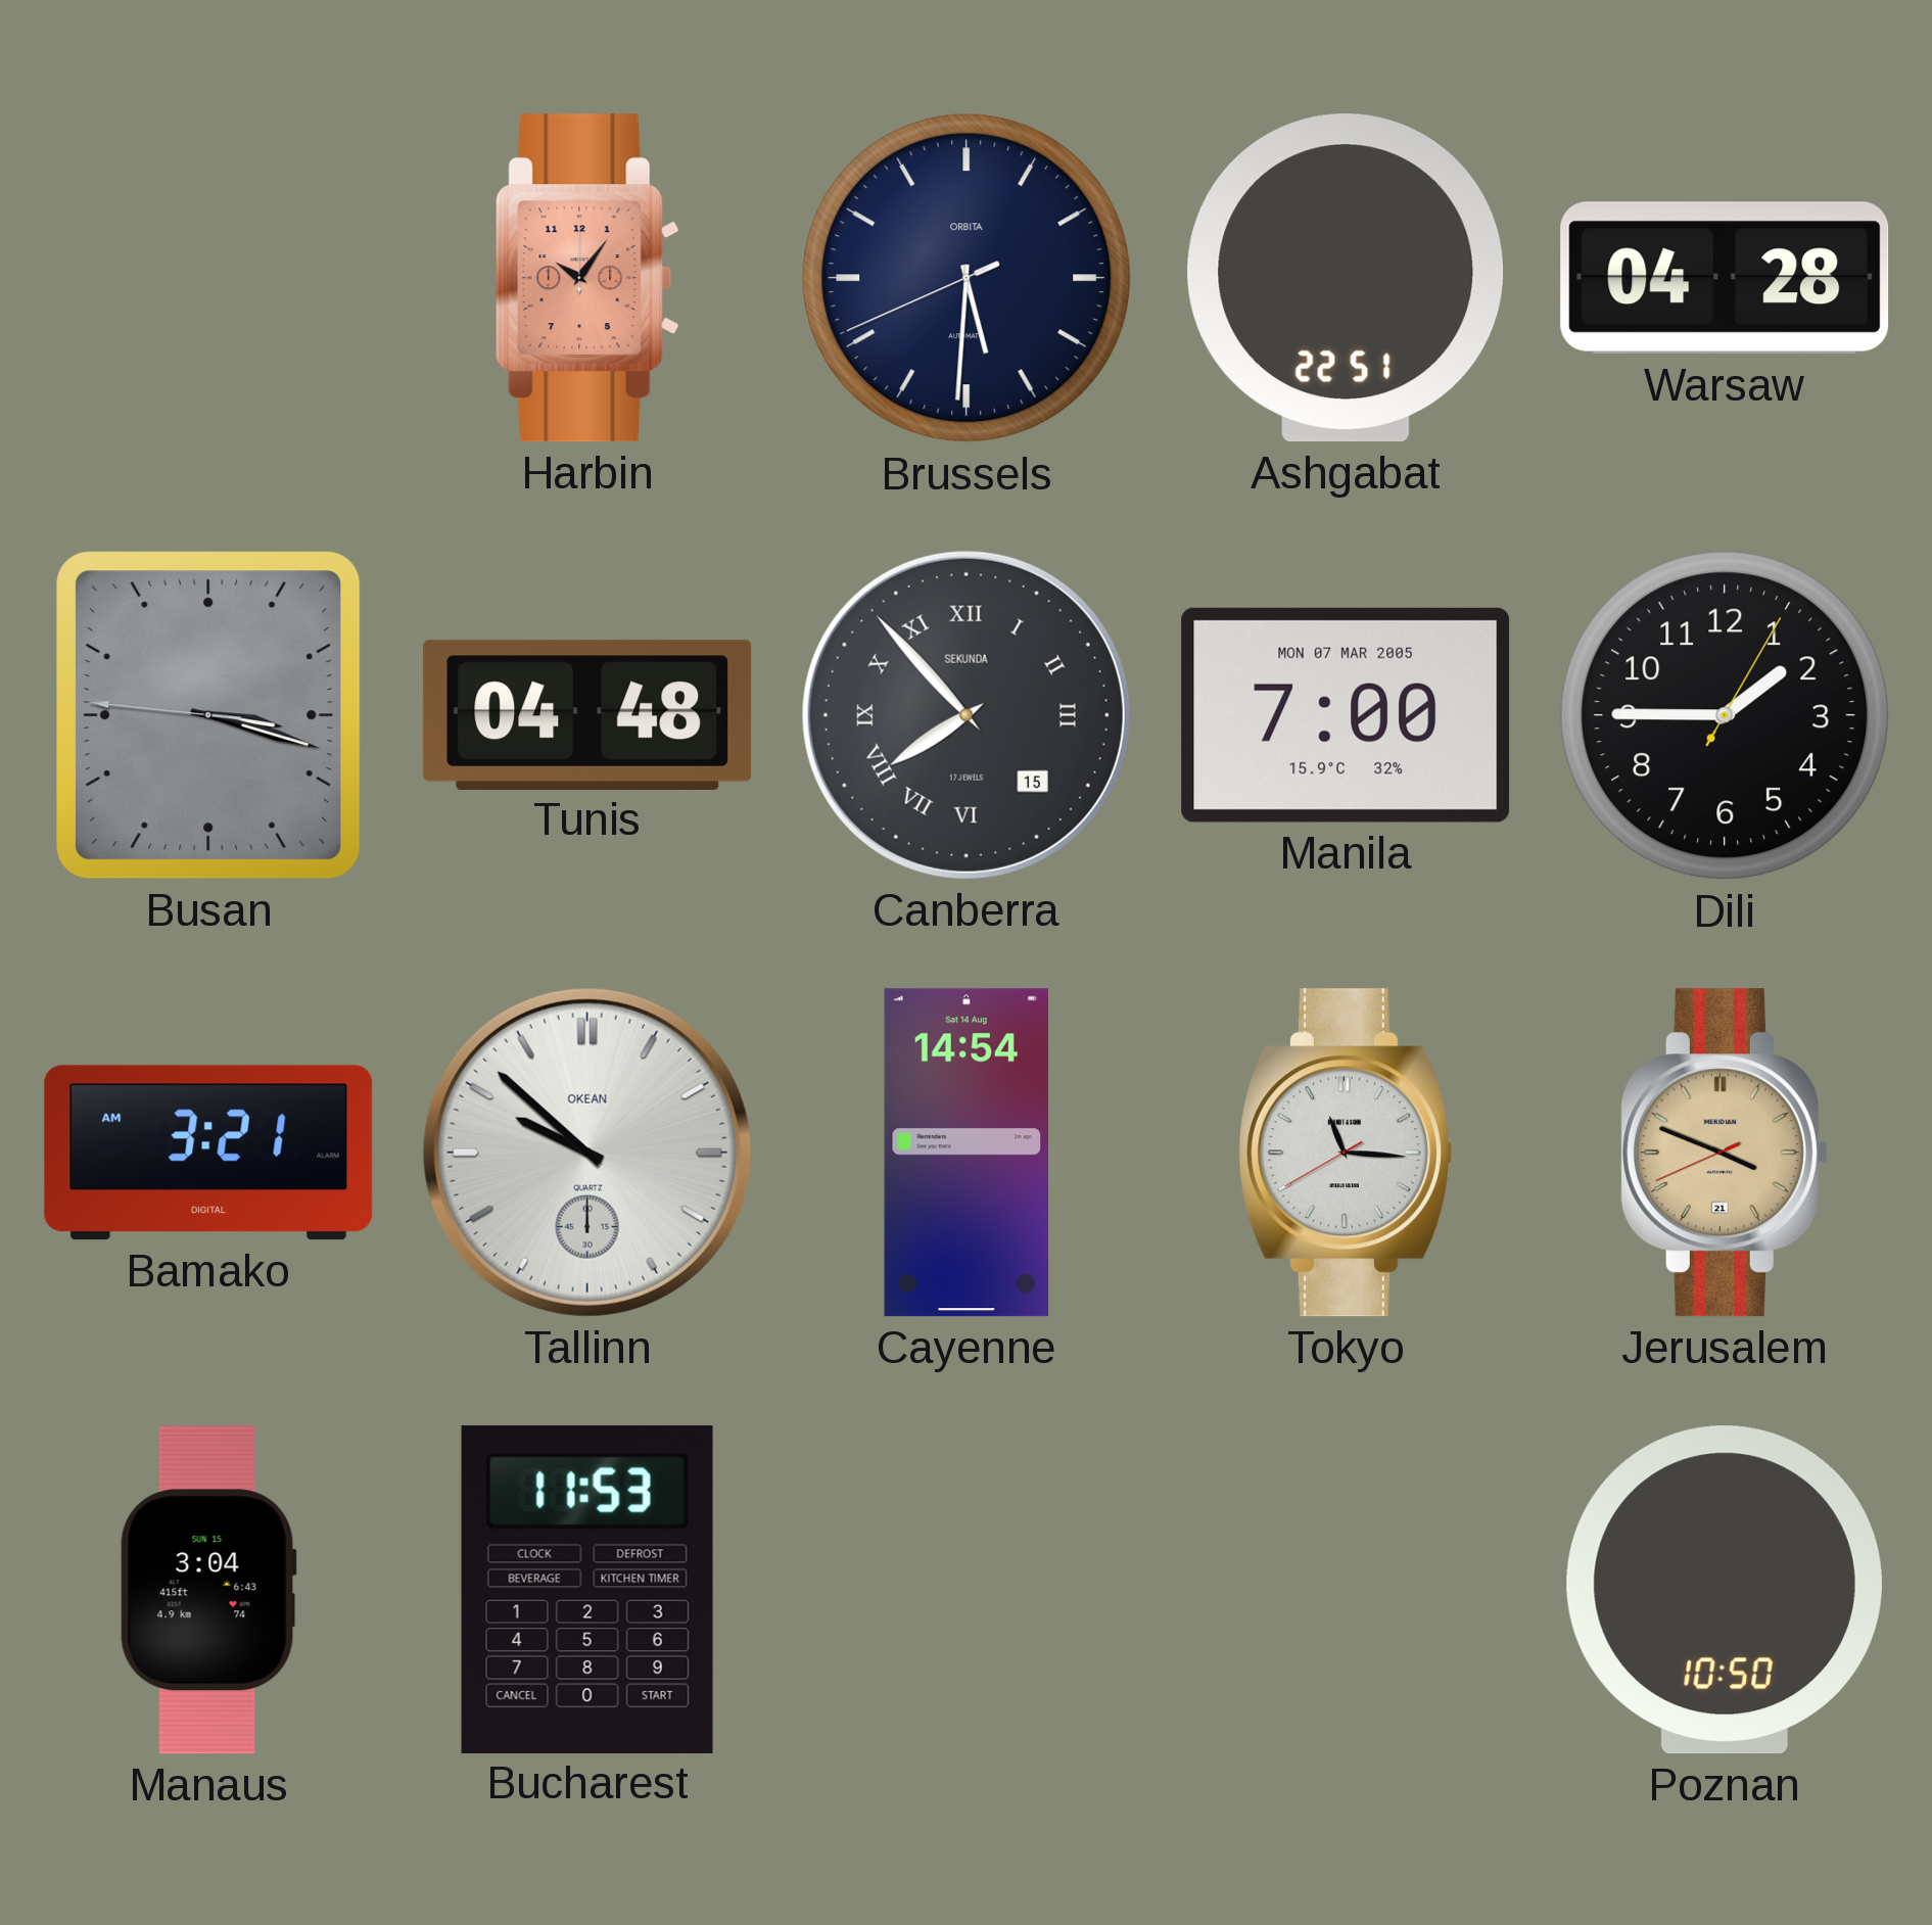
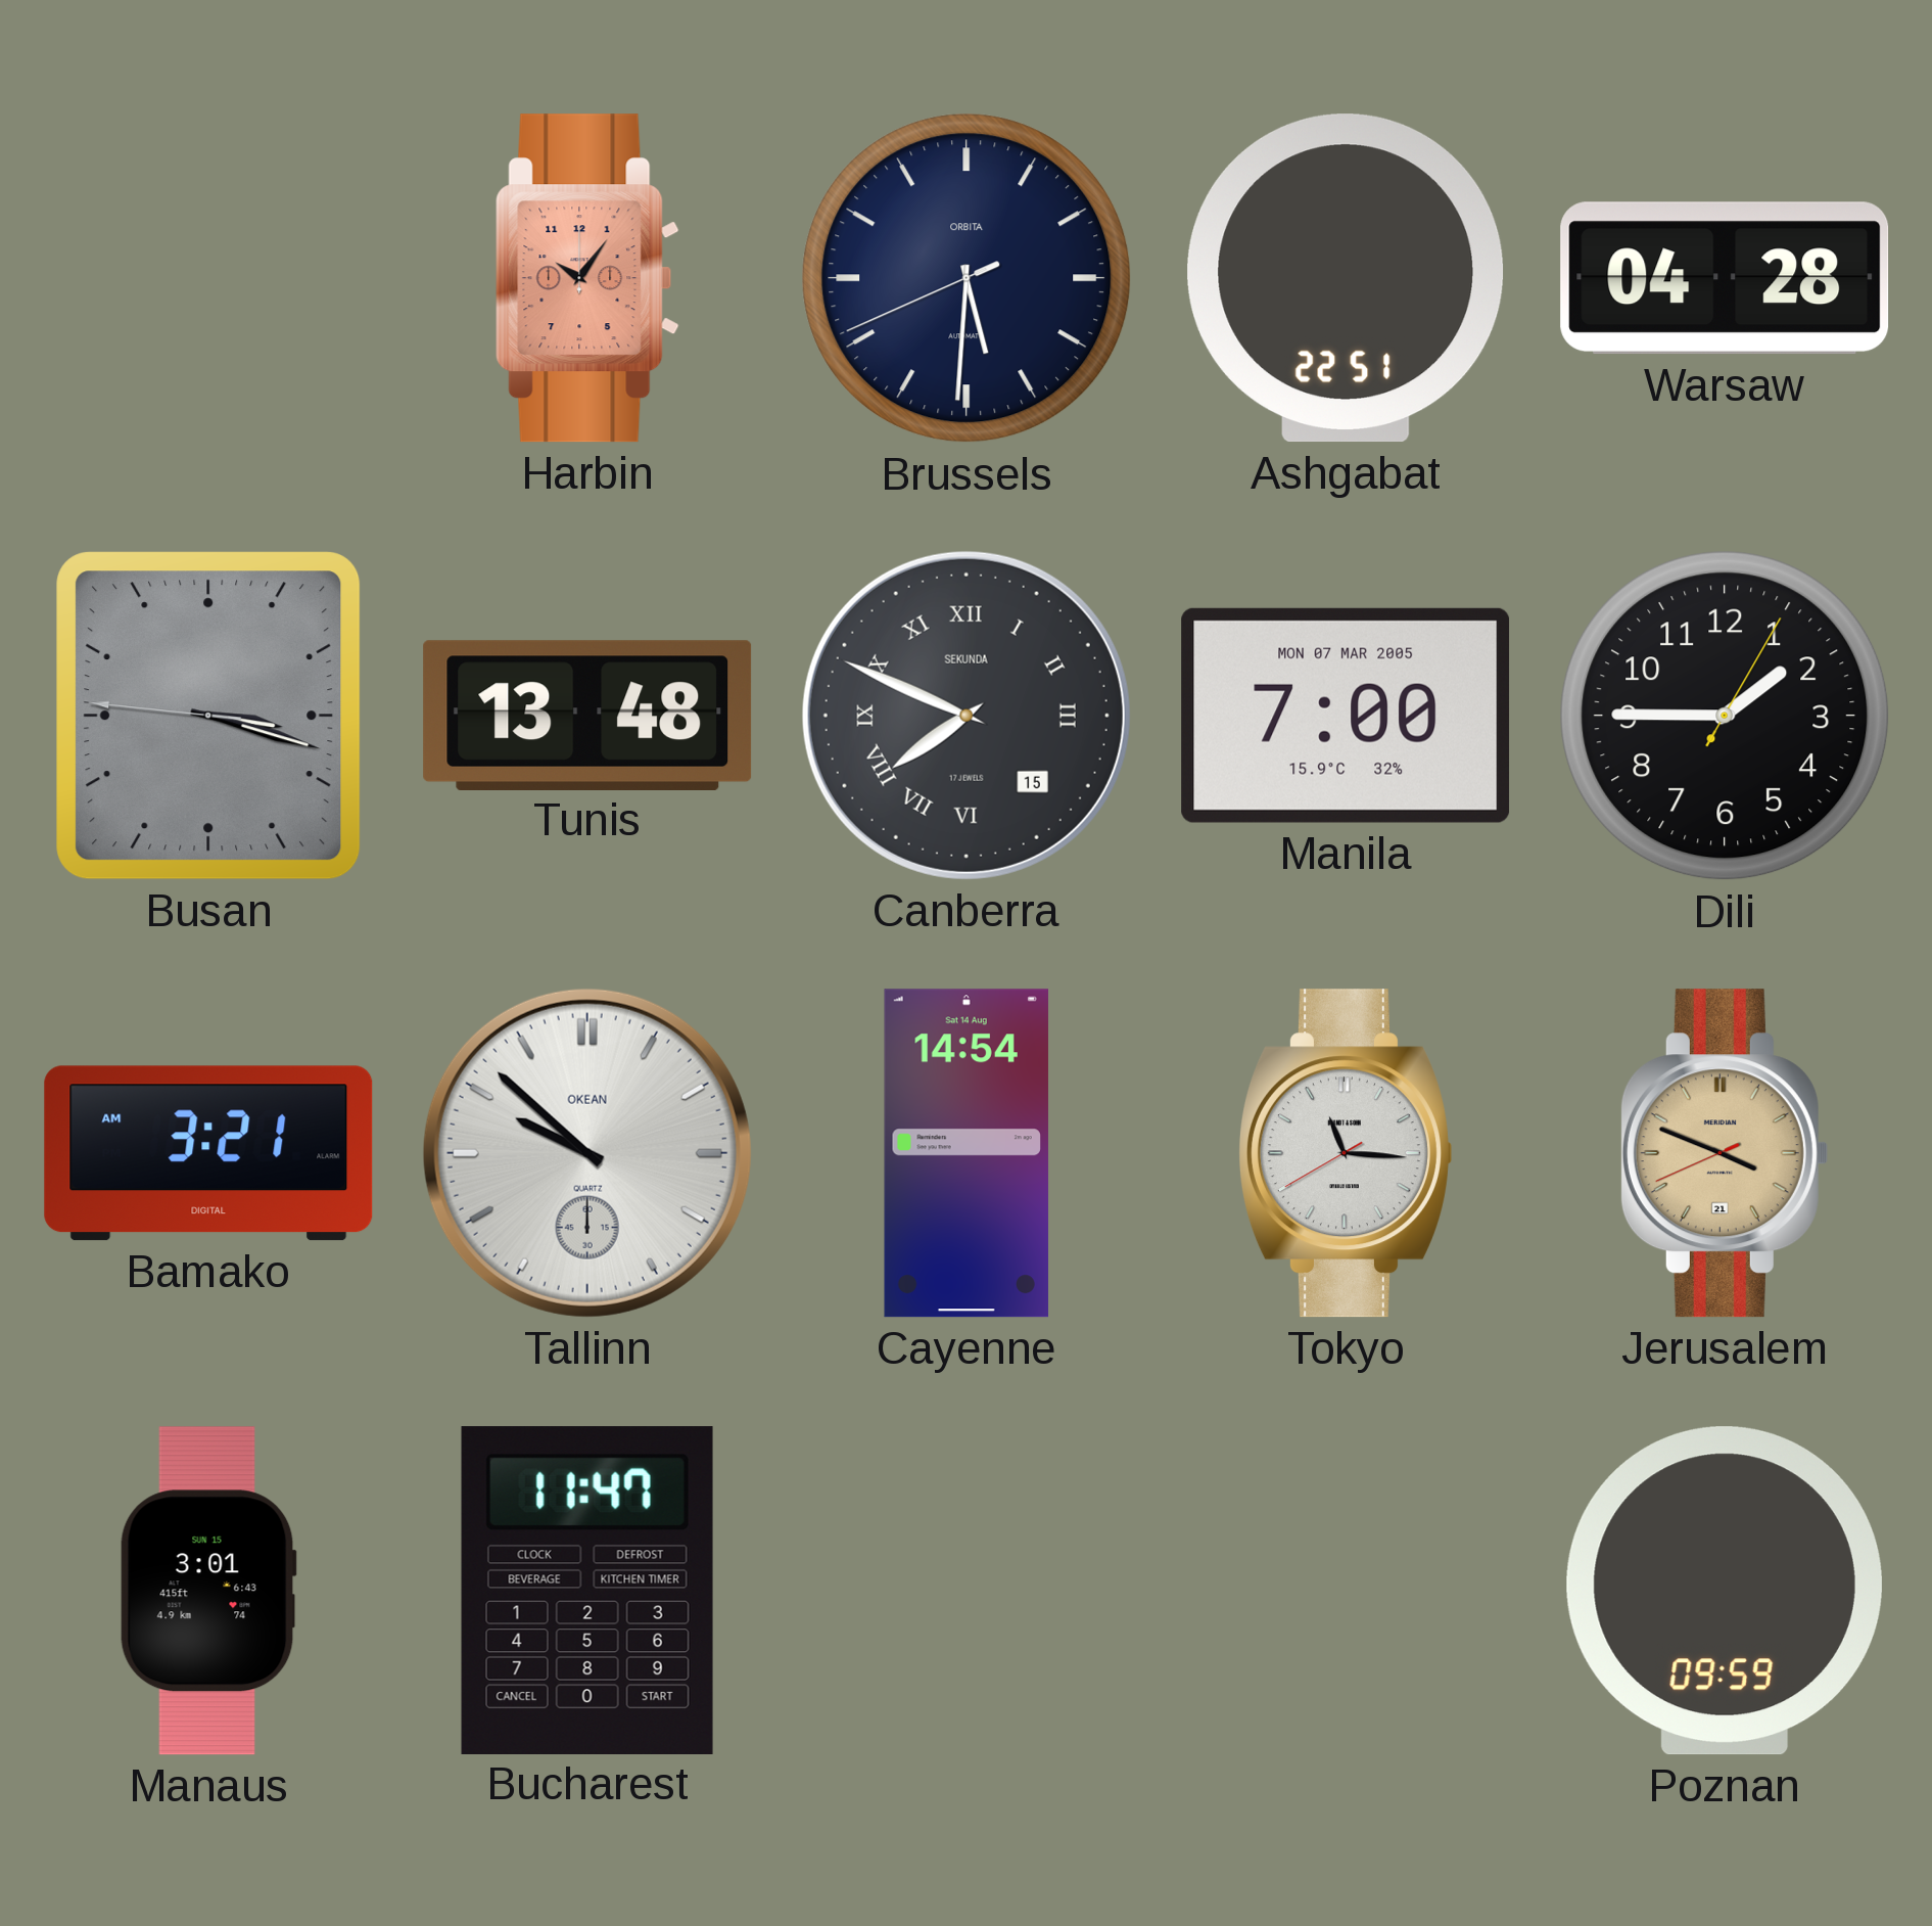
Tunis: 04:48 -> 13:48 (587, 715)
Canberra: 7:53 -> 7:49 (967, 716)
Manaus: 3:04 -> 3:01 (208, 1591)
Bucharest: 11:53 -> 11:47 (587, 1590)
Poznan: 10:50 -> 09:59 (1725, 1591)
